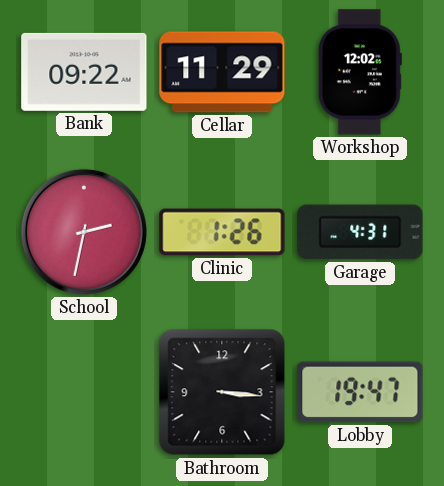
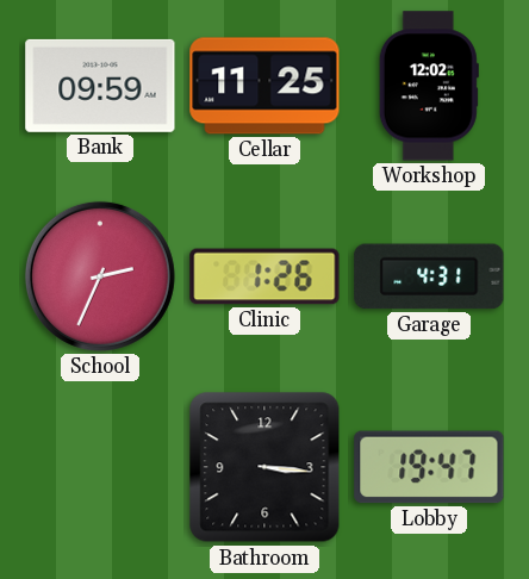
Bank: 09:22 -> 09:59 (100, 86)
Cellar: 11:29 -> 11:25 (264, 86)
School: 2:32 -> 2:34 (100, 276)
